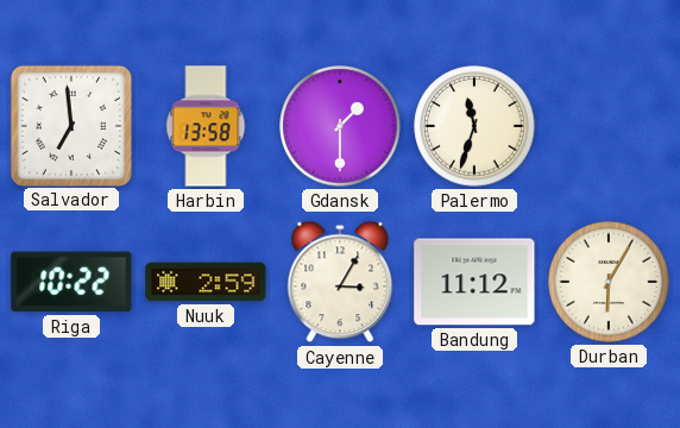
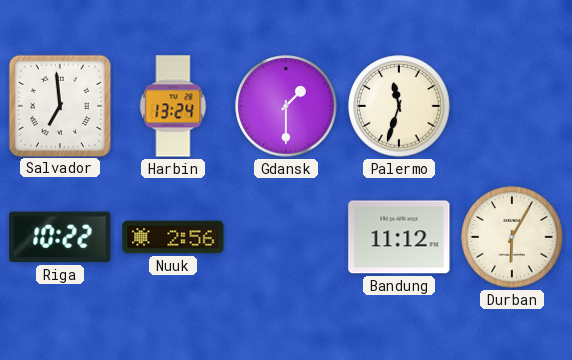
Harbin: 13:58 -> 13:24 (173, 106)
Nuuk: 2:59 -> 2:56 (173, 237)
Cayenne: 3:05 -> none (340, 282)
